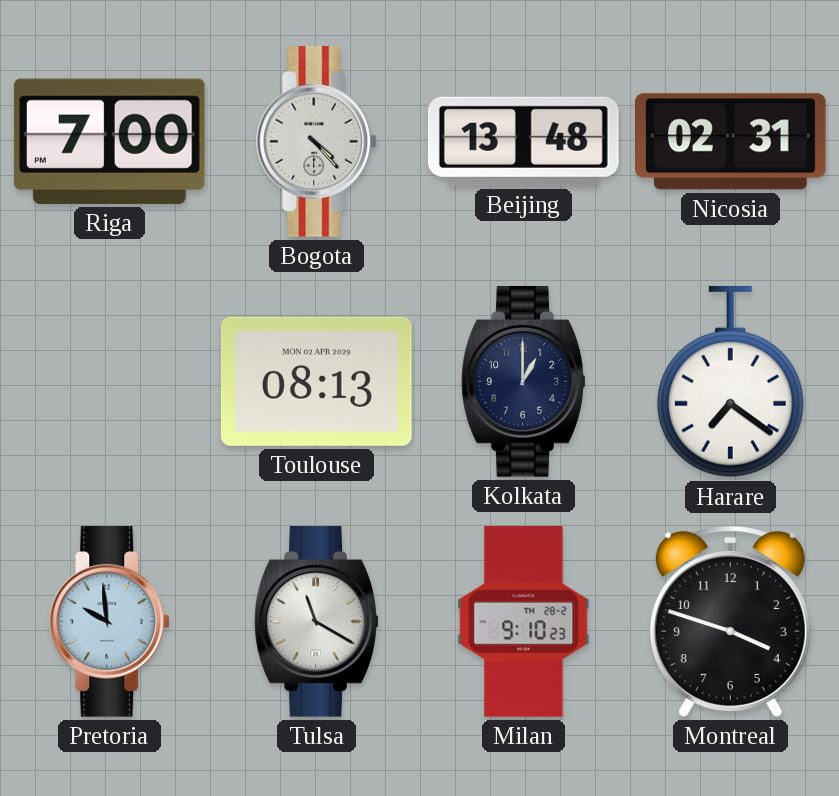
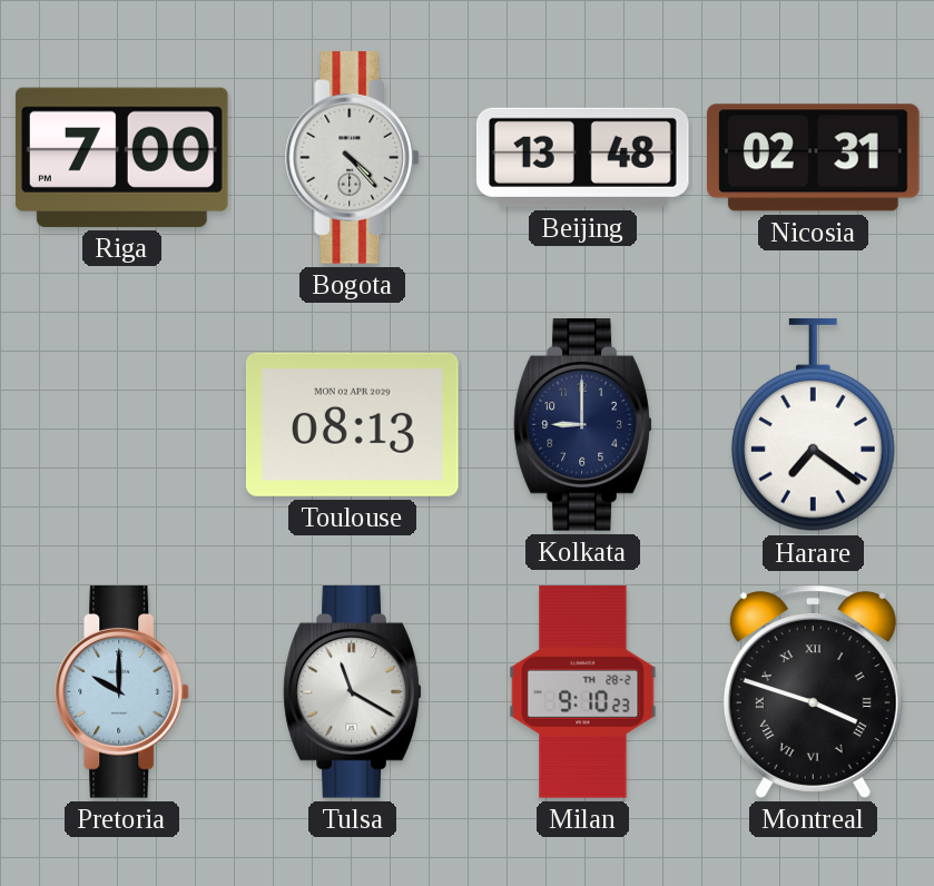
Kolkata: 1:00 -> 9:00 (583, 425)
Pretoria: 9:59 -> 10:00 (122, 692)
Montreal numerals: Arabic -> Roman (813, 691)
